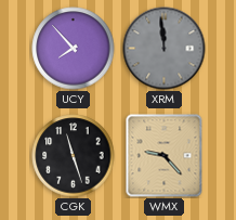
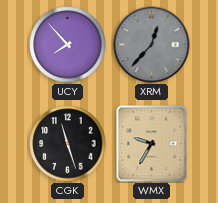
XRM: 11:59 -> 12:37 (152, 45)
WMX: 9:23 -> 9:35 (152, 144)
